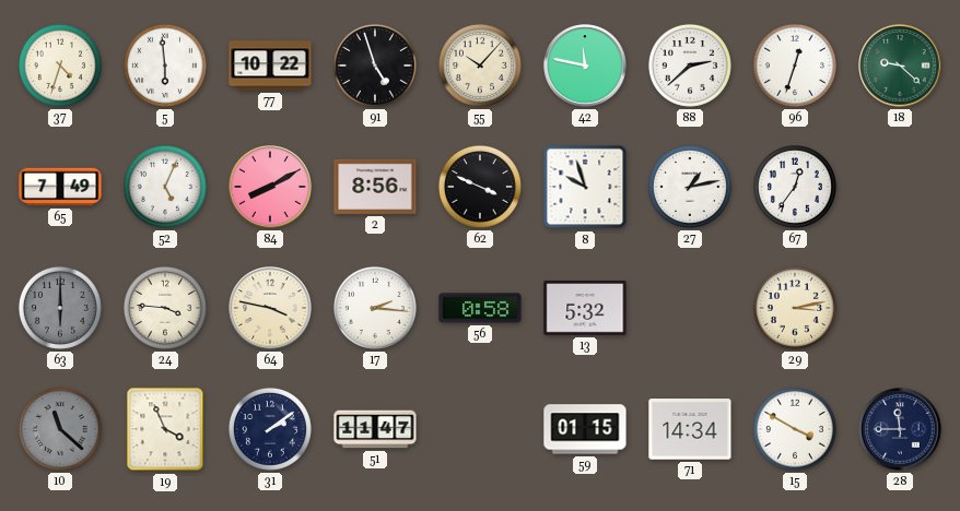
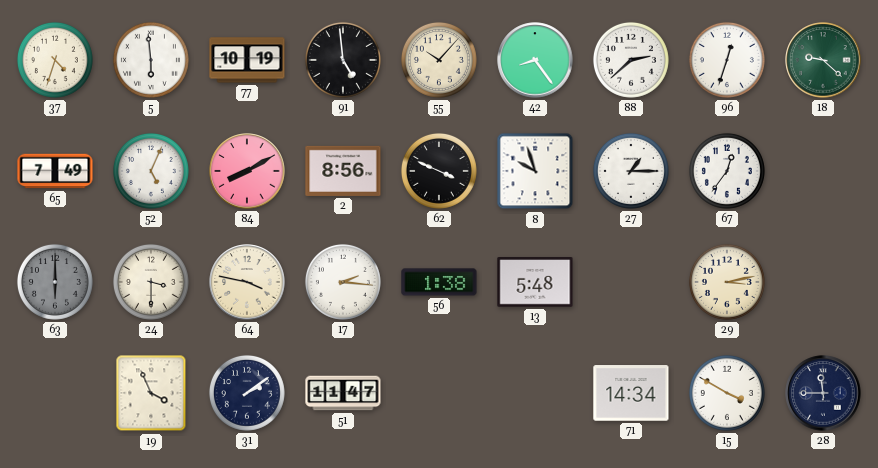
77: 10:22 -> 10:19 (247, 60)
91: 4:57 -> 4:59 (343, 60)
42: 11:47 -> 8:24 (535, 60)
27: 1:13 -> 1:15 (631, 171)
24: 3:46 -> 3:30 (151, 282)
56: 0:58 -> 1:38 (439, 282)
13: 5:32 -> 5:48 (535, 283)
10: 11:22 -> none (60, 429)
59: 01:15 -> none (585, 429)
